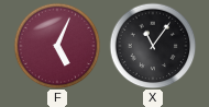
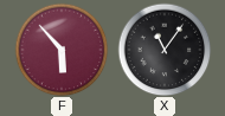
F: 5:04 -> 5:53 (62, 50)
